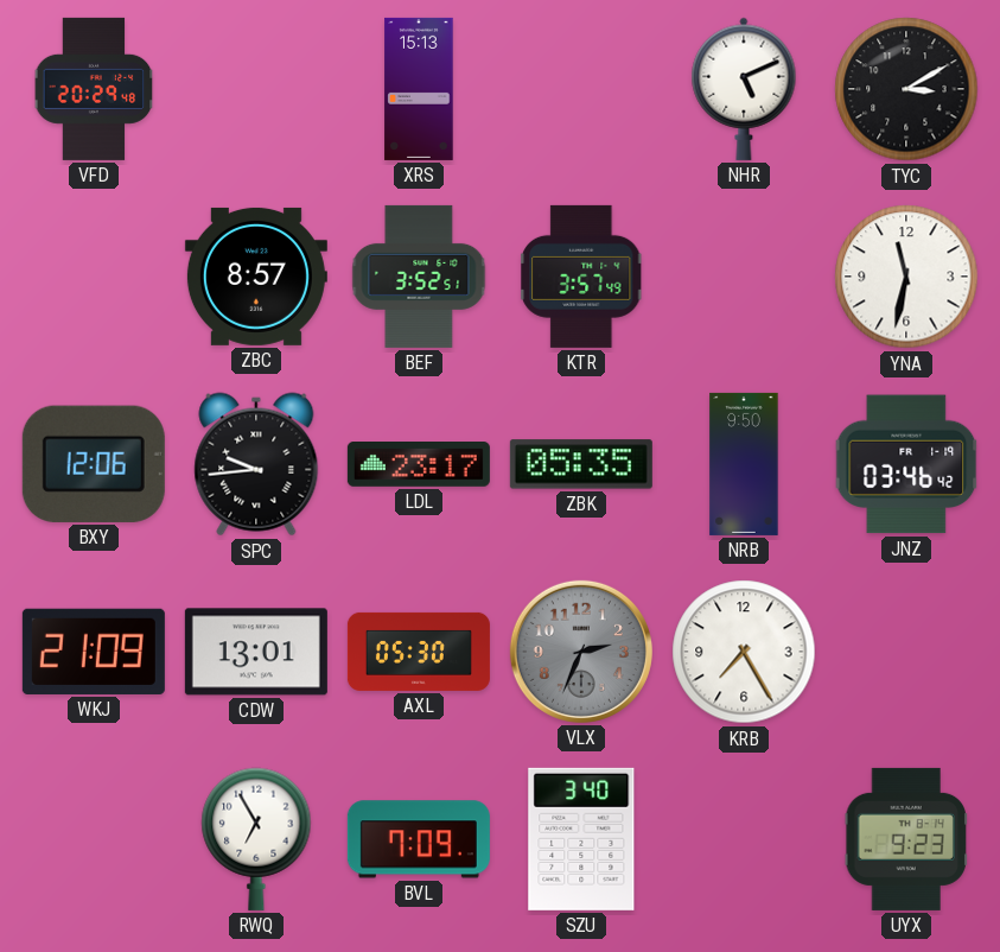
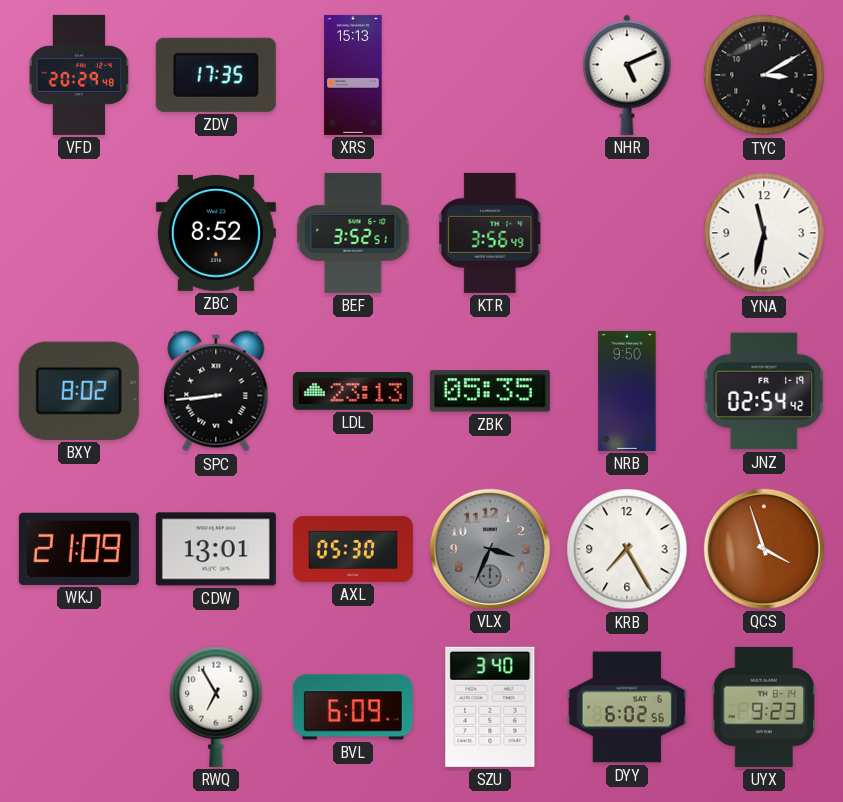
ZDV: none -> 17:35 (216, 75)
ZBC: 8:57 -> 8:52 (216, 233)
KTR: 3:57 -> 3:56 (490, 233)
BXY: 12:06 -> 8:02 (79, 391)
SPC: 9:44 -> 8:44 (216, 391)
LDL: 23:17 -> 23:13 (353, 392)
JNZ: 03:46 -> 02:54 (764, 391)
VLX: 2:34 -> 3:34 (490, 549)
QCS: none -> 3:57 (764, 549)
BVL: 7:09 -> 6:09 (353, 707)
DYY: none -> 6:02 (627, 707)
